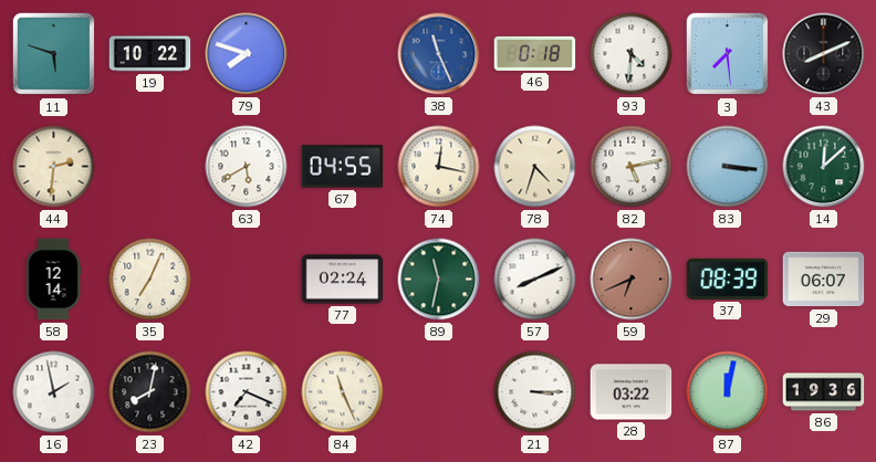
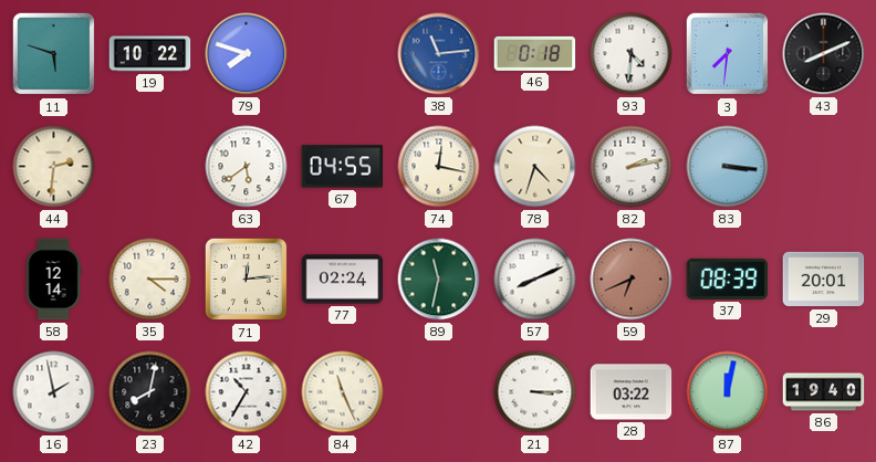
38: 11:26 -> 11:14 (439, 54)
3: 7:29 -> 7:31 (728, 54)
63: 5:40 -> 5:39 (247, 167)
82: 5:13 -> 2:13 (632, 167)
14: 12:08 -> none (824, 167)
35: 7:04 -> 4:15 (150, 280)
71: none -> 12:14 (247, 280)
29: 06:07 -> 20:01 (824, 280)
42: 7:19 -> 10:35 (247, 392)
86: 19:36 -> 19:40 (824, 392)
